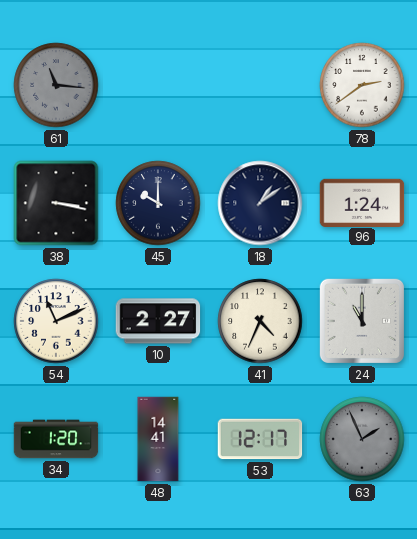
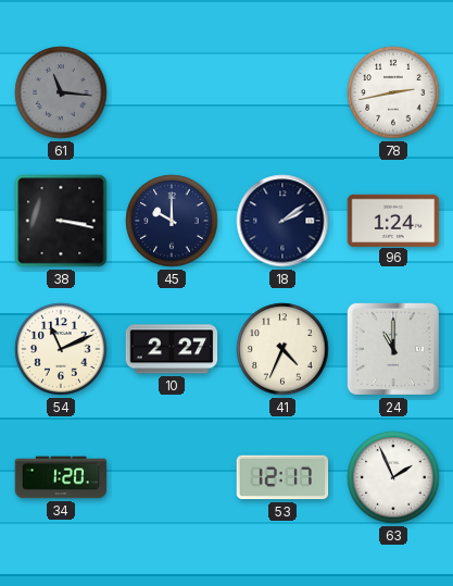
78: 2:39 -> 2:43 (393, 92)
18: 1:09 -> 2:09 (282, 221)
48: 14:41 -> none (158, 439)
63 dial: grey -> white (393, 477)
